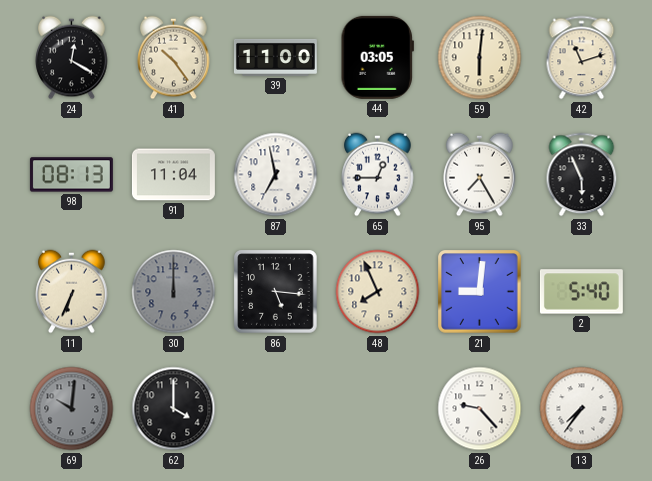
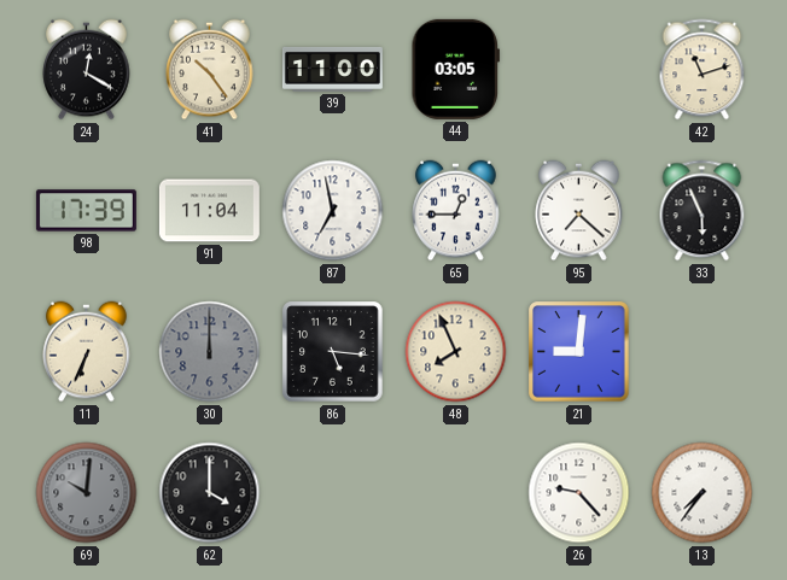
59: 6:01 -> none (480, 58)
98: 08:13 -> 17:39 (86, 211)
95: 7:25 -> 7:22 (579, 211)
2: 5:40 -> none (581, 292)
